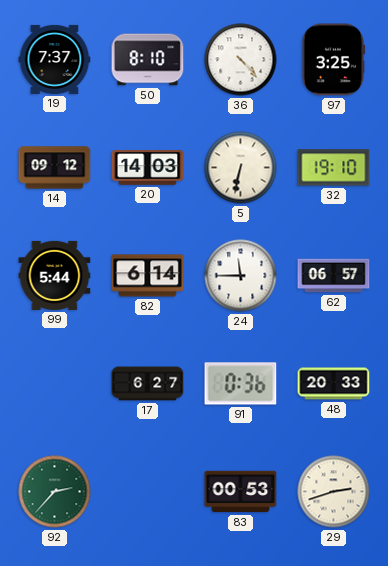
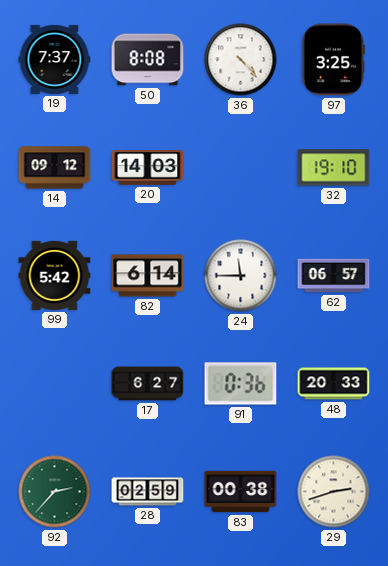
50: 8:10 -> 8:08 (148, 60)
5: 6:32 -> none (241, 168)
99: 5:44 -> 5:42 (55, 275)
28: none -> 02:59 (148, 492)
83: 00:53 -> 00:38 (241, 492)
